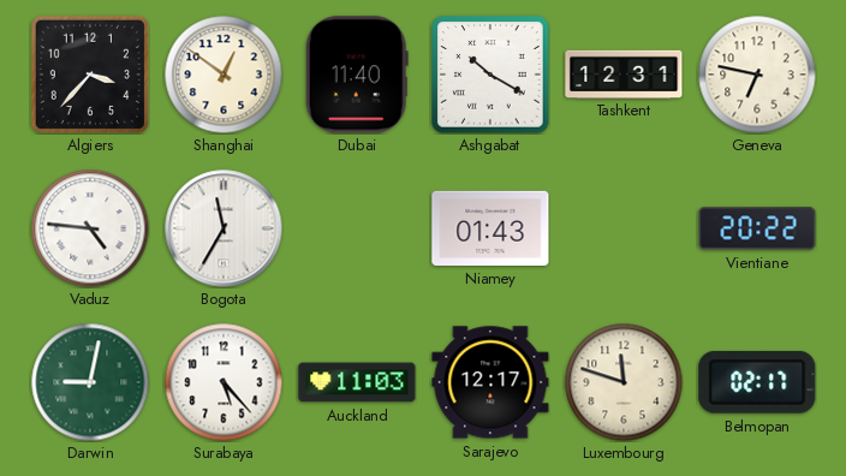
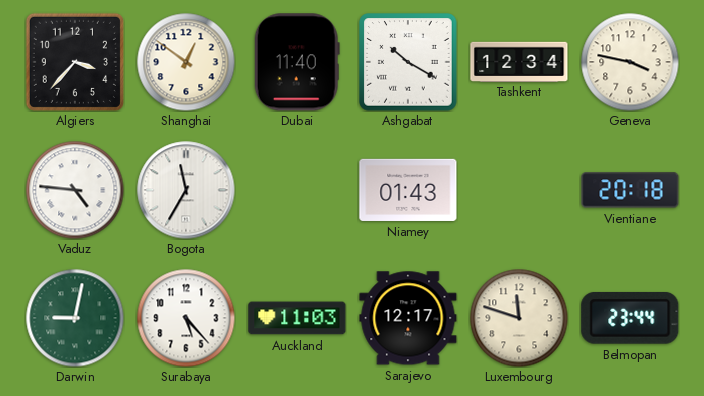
Tashkent: 12:31 -> 12:34 (519, 61)
Geneva: 6:47 -> 3:47 (630, 62)
Vientiane: 20:22 -> 20:18 (630, 190)
Belmopan: 02:17 -> 23:44 (630, 318)
